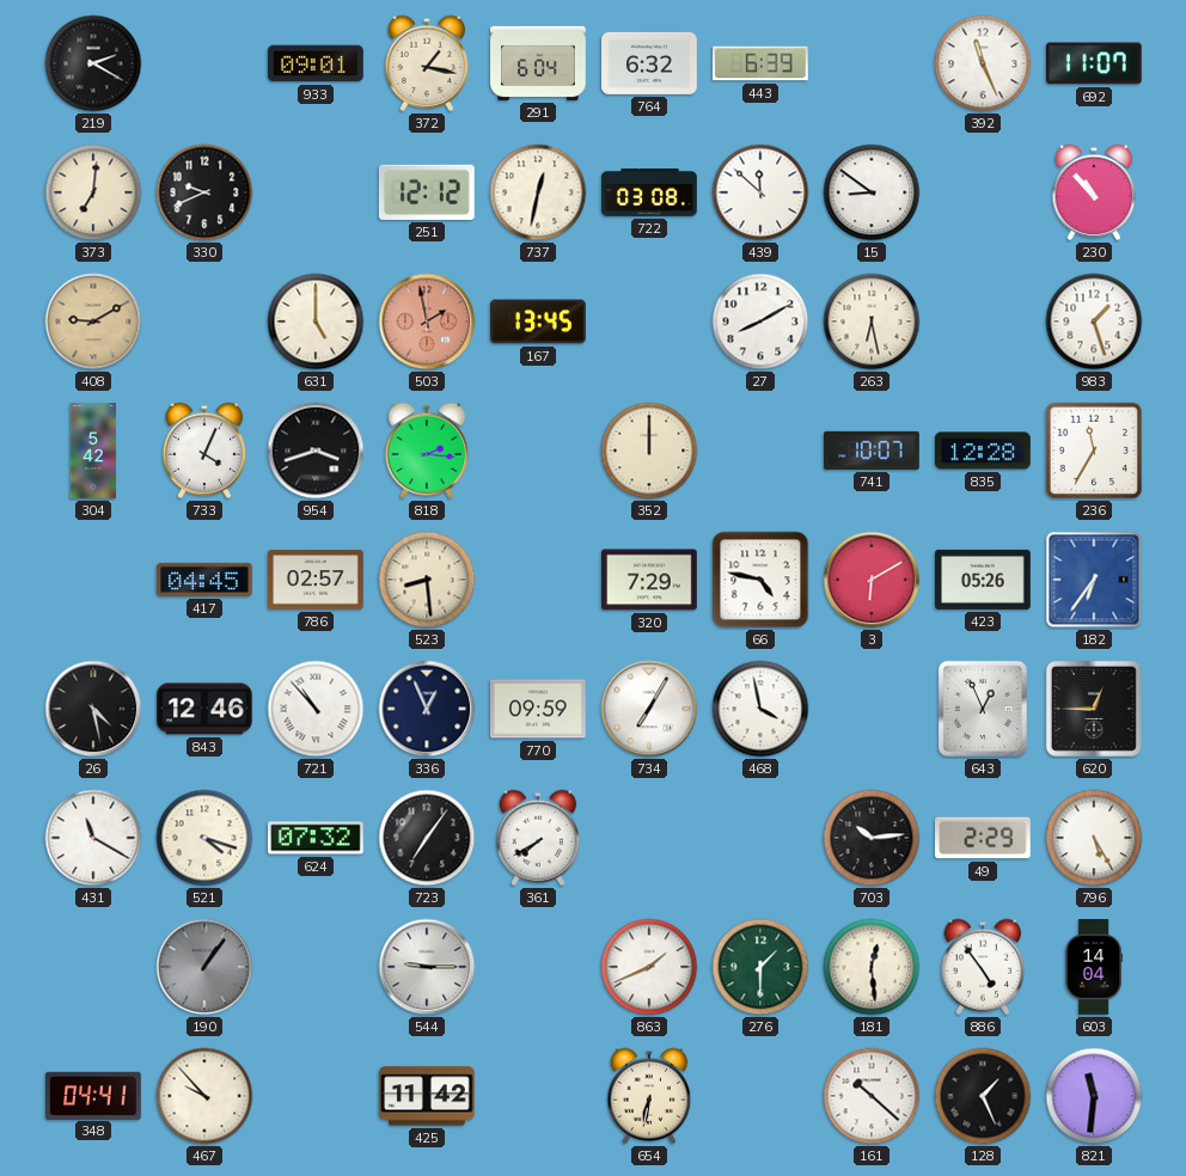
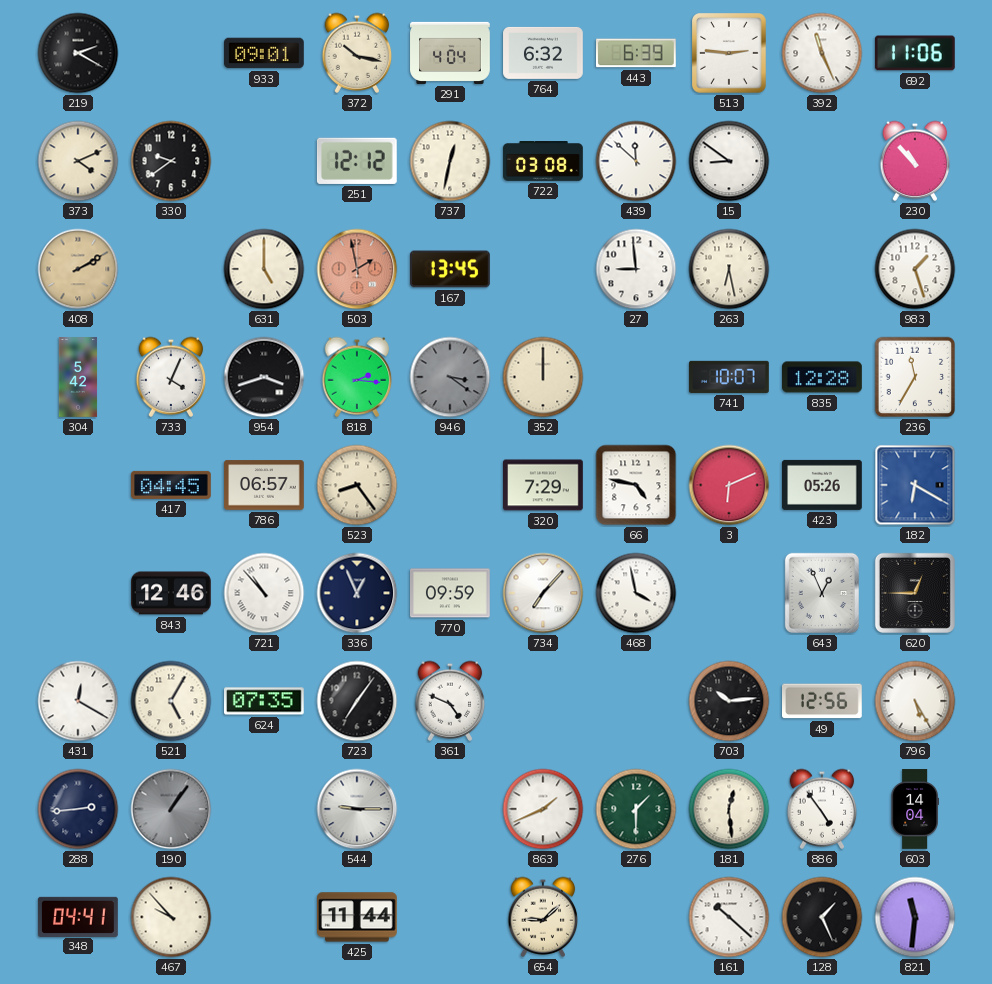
372: 1:17 -> 10:17 (357, 53)
291: 6:04 -> 4:04 (450, 53)
513: none -> 2:46 (730, 54)
692: 11:07 -> 11:06 (915, 53)
373: 7:01 -> 4:11 (78, 161)
330: 9:41 -> 9:39 (171, 161)
408: 9:10 -> 2:10 (78, 269)
27: 8:10 -> 8:59 (636, 269)
946: none -> 3:21 (450, 377)
786: 02:57 -> 06:57 (264, 485)
523: 8:29 -> 8:24 (357, 485)
3: 6:10 -> 6:11 (729, 485)
182: 6:36 -> 6:20 (915, 485)
26: 4:28 -> none (93, 709)
734: 7:05 -> 7:07 (543, 593)
431: 11:20 -> 12:20 (78, 701)
521: 4:18 -> 5:05 (171, 701)
624: 07:32 -> 07:35 (265, 701)
361: 7:40 -> 4:49 (450, 701)
49: 2:29 -> 12:56 (823, 701)
288: none -> 2:44 (78, 809)
425: 11:42 -> 11:44 (358, 917)
654: 6:32 -> 9:08 (543, 917)
